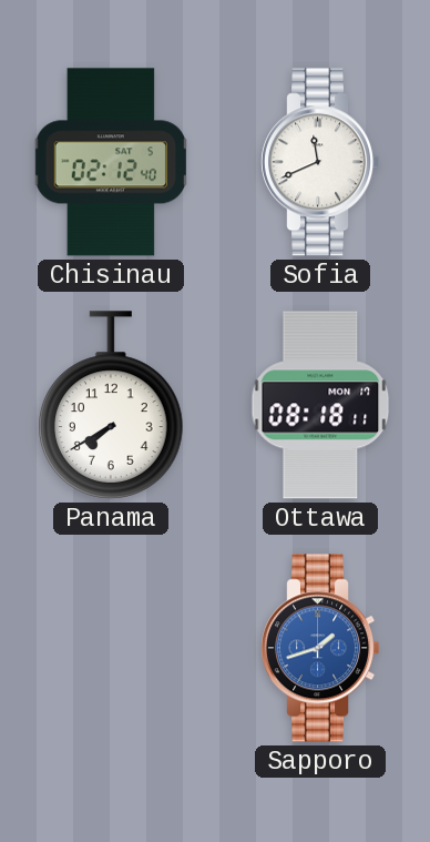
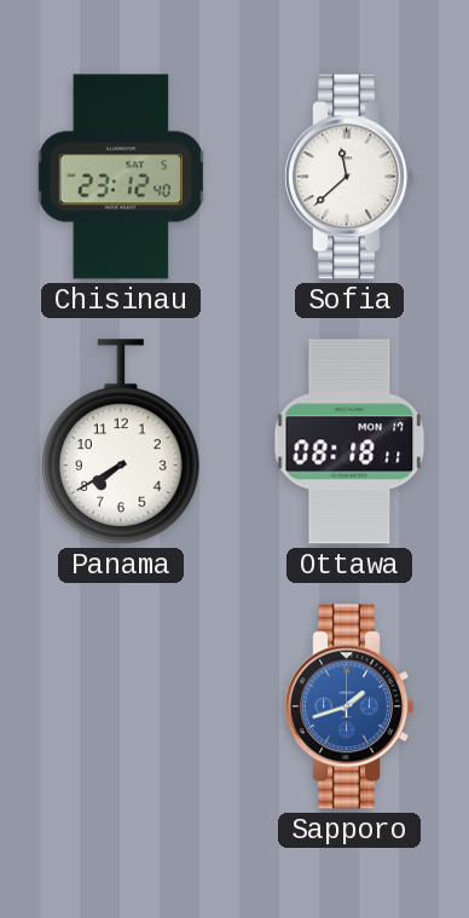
Chisinau: 02:12 -> 23:12 (120, 177)
Sofia: 11:41 -> 11:38 (351, 177)
